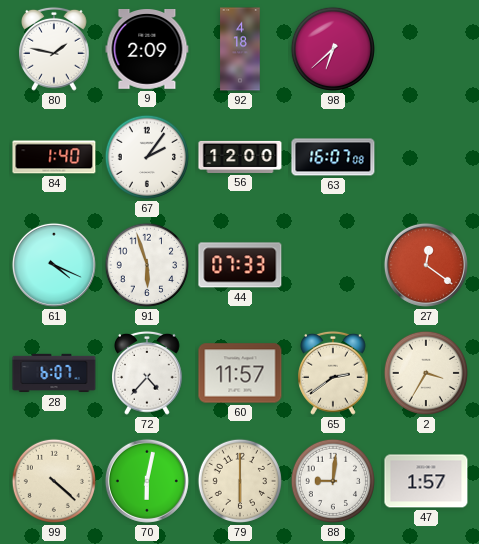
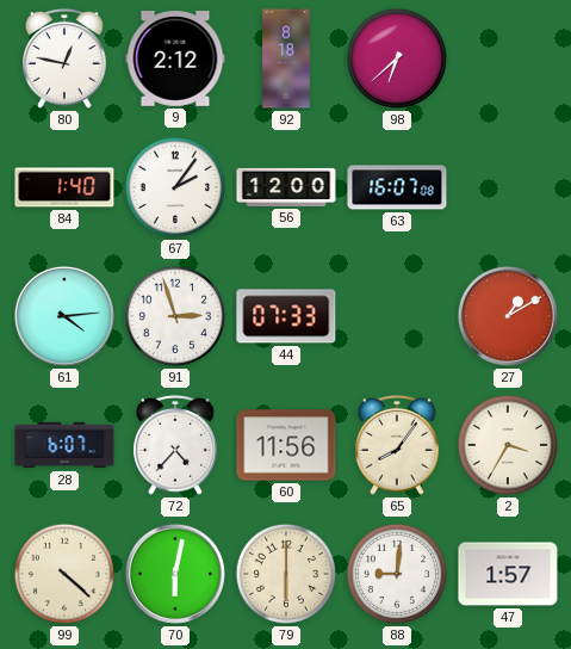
80: 1:47 -> 12:47 (66, 58)
9: 2:09 -> 2:12 (175, 60)
92: 4:18 -> 8:18 (286, 58)
61: 4:19 -> 4:14 (64, 316)
91: 5:57 -> 2:57 (175, 316)
27: 12:21 -> 1:10 (508, 316)
60: 11:57 -> 11:56 (286, 445)
65: 2:39 -> 8:06 (398, 445)
